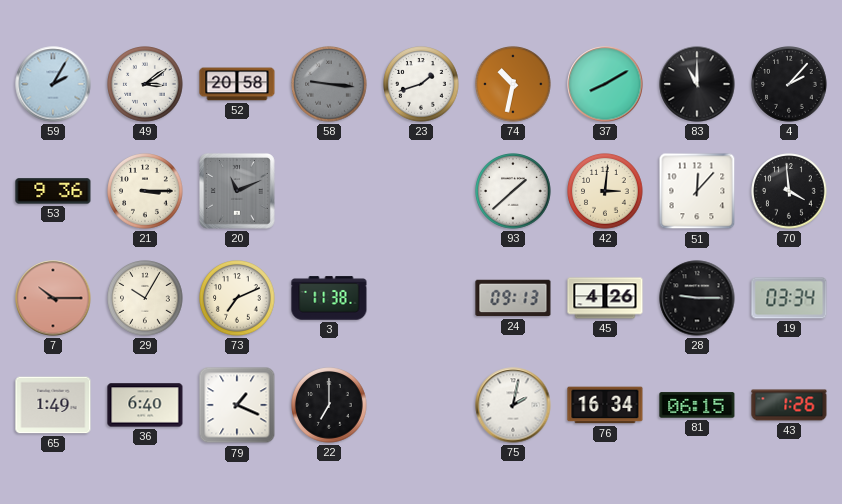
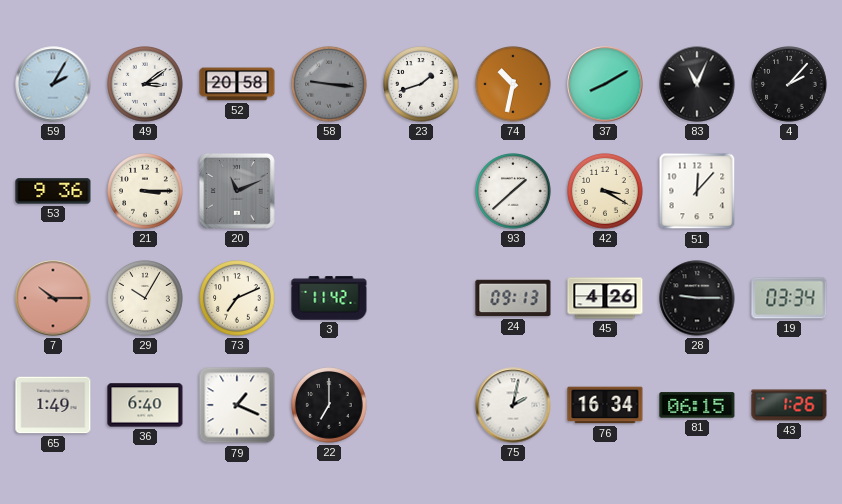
83: 11:00 -> 11:04 (697, 84)
42: 3:01 -> 3:20 (605, 191)
70: 3:59 -> none (789, 191)
3: 11:38 -> 11:42 (329, 298)
